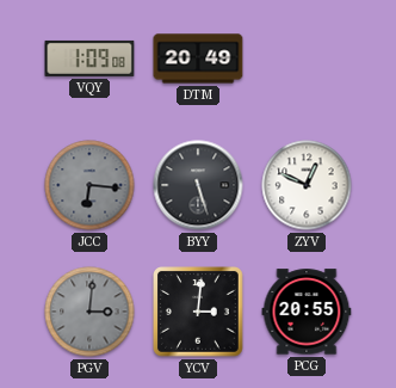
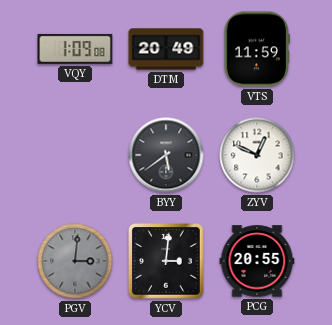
VTS: none -> 11:59 (257, 49)
JCC: 6:16 -> none (89, 185)
BYY: 5:27 -> 5:39 (166, 155)
